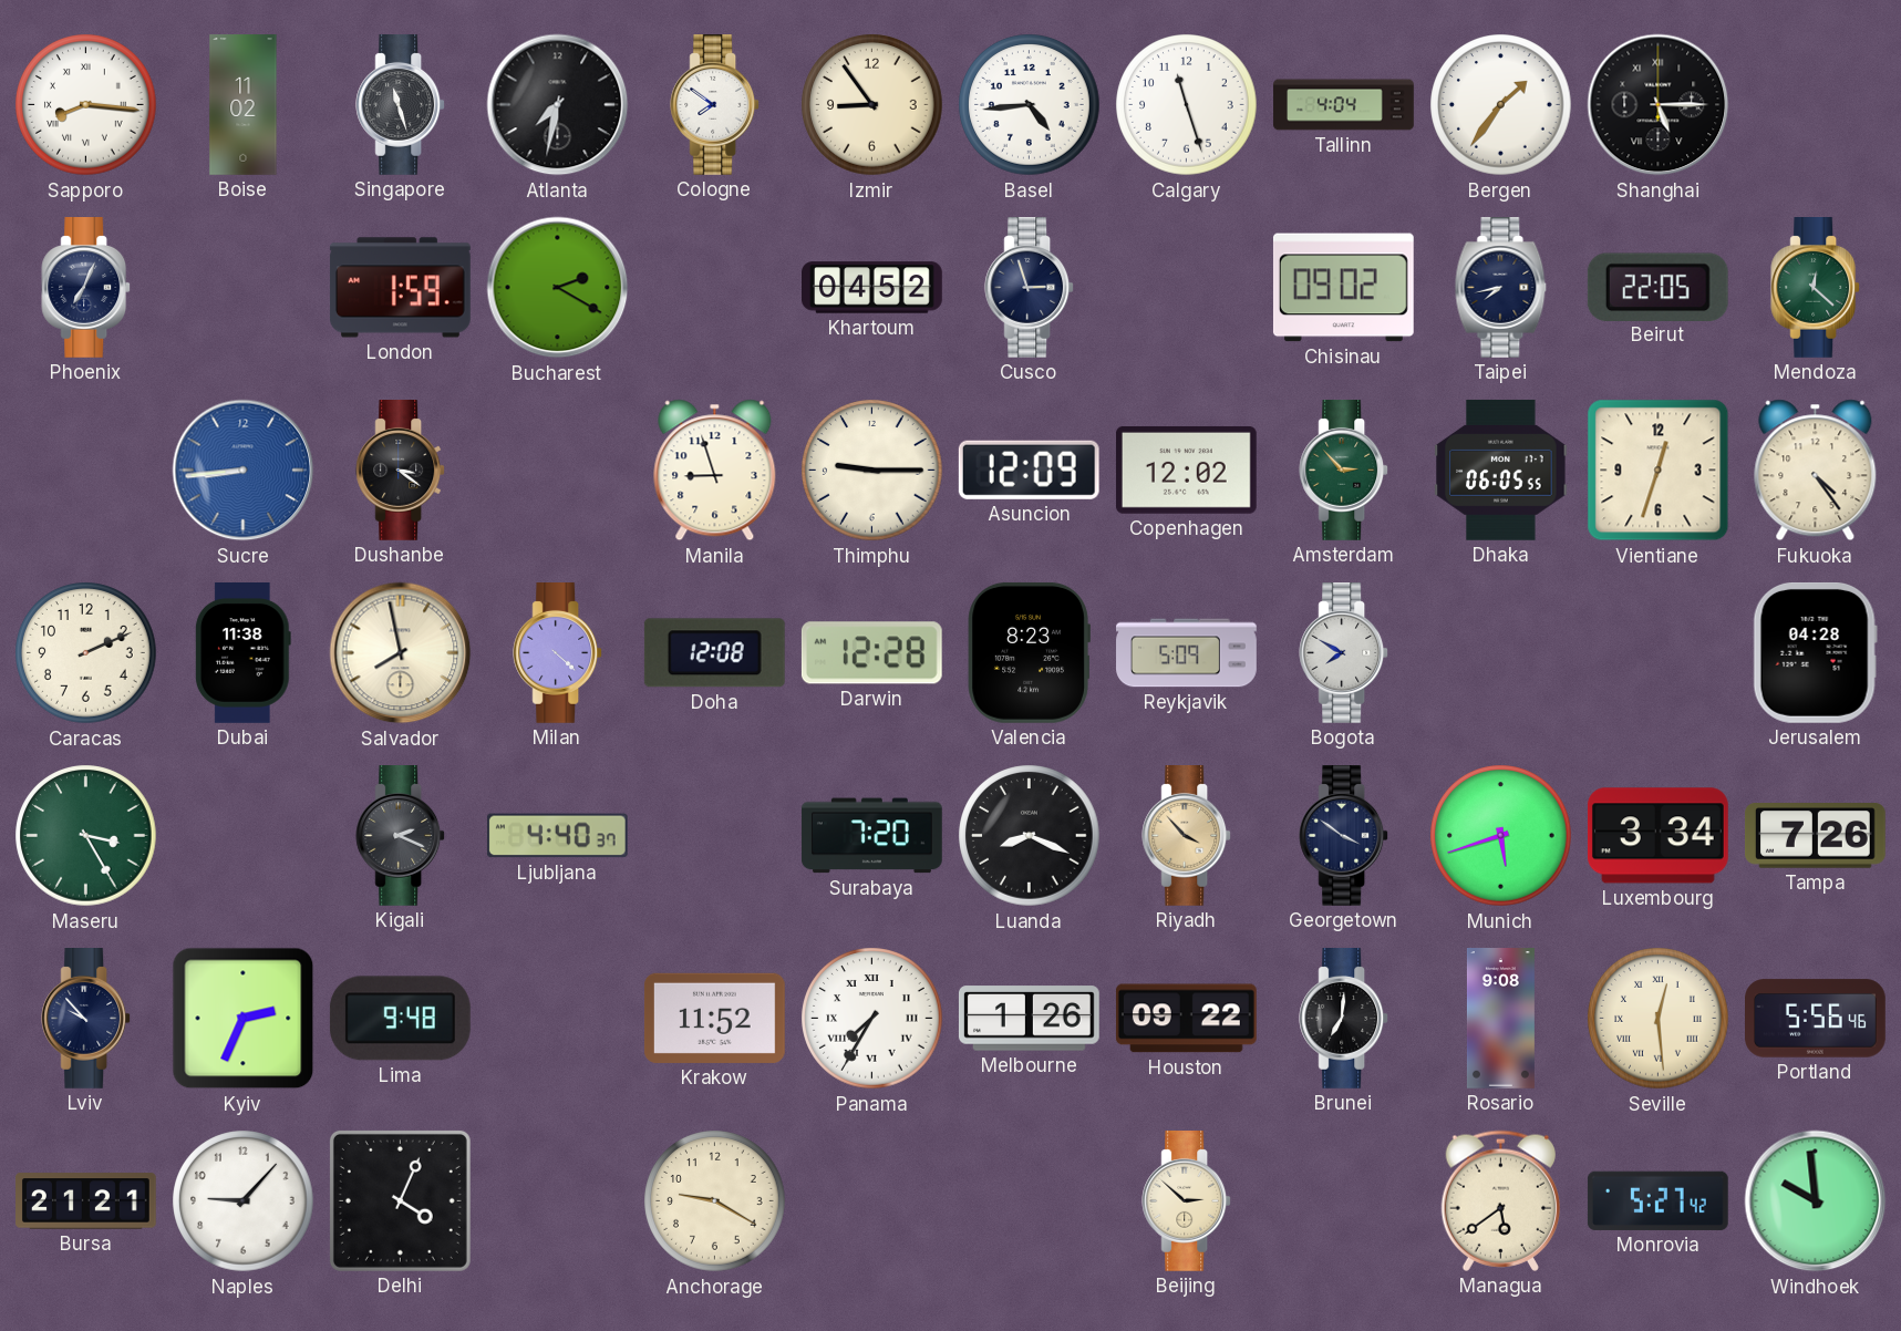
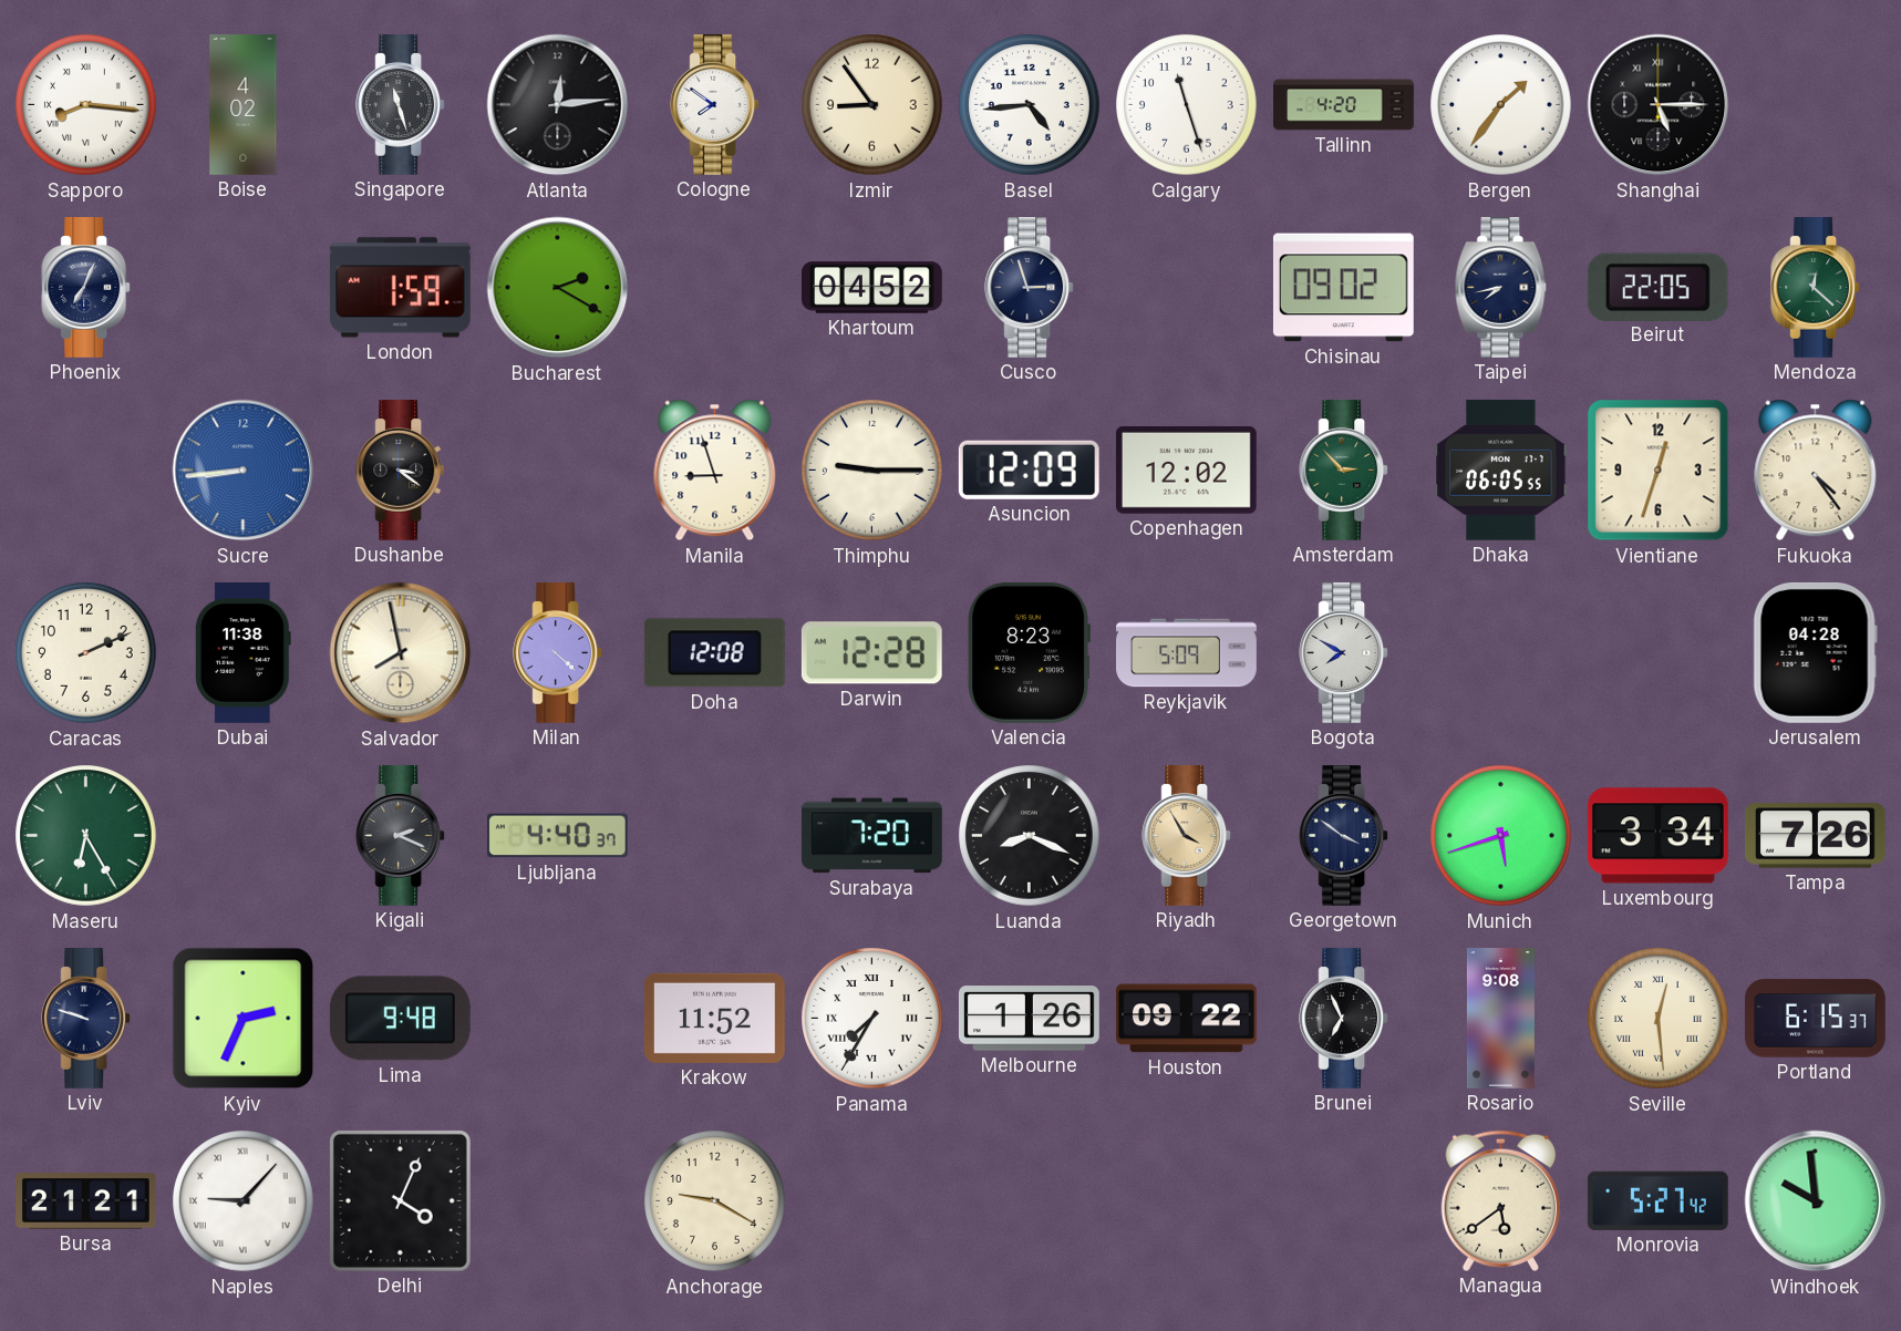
Boise: 11:02 -> 4:02 (244, 105)
Atlanta: 7:32 -> 12:14 (558, 105)
Tallinn: 4:04 -> 4:20 (1344, 105)
Maseru: 3:25 -> 6:25 (86, 836)
Riyadh: 3:53 -> 3:55 (1187, 836)
Lviv: 9:53 -> 9:48 (86, 1019)
Brunei: 7:01 -> 6:56 (1344, 1019)
Portland: 5:56 -> 6:15 (1816, 1019)
Naples numerals: Arabic -> Roman (244, 1201)
Beijing: 2:52 -> none (1187, 1201)
